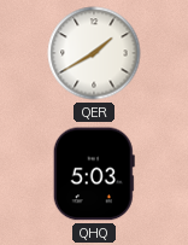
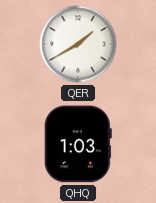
QHQ: 5:03 -> 1:03 (78, 144)
